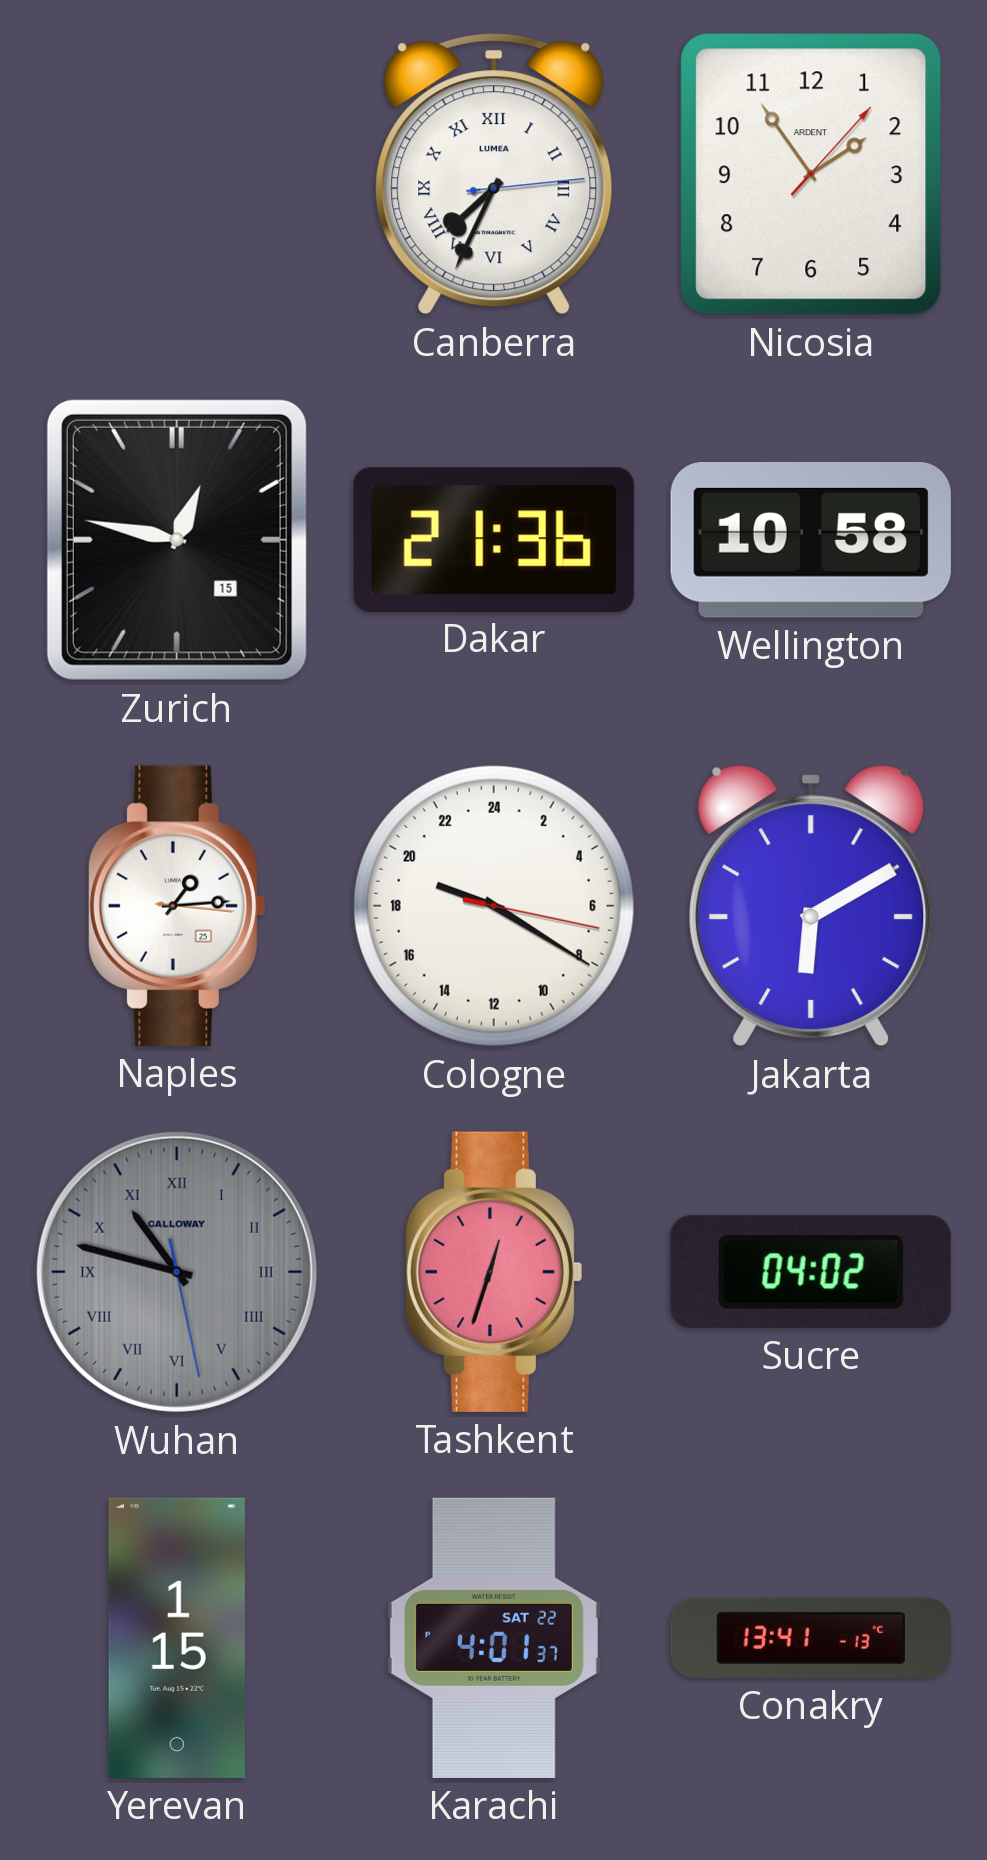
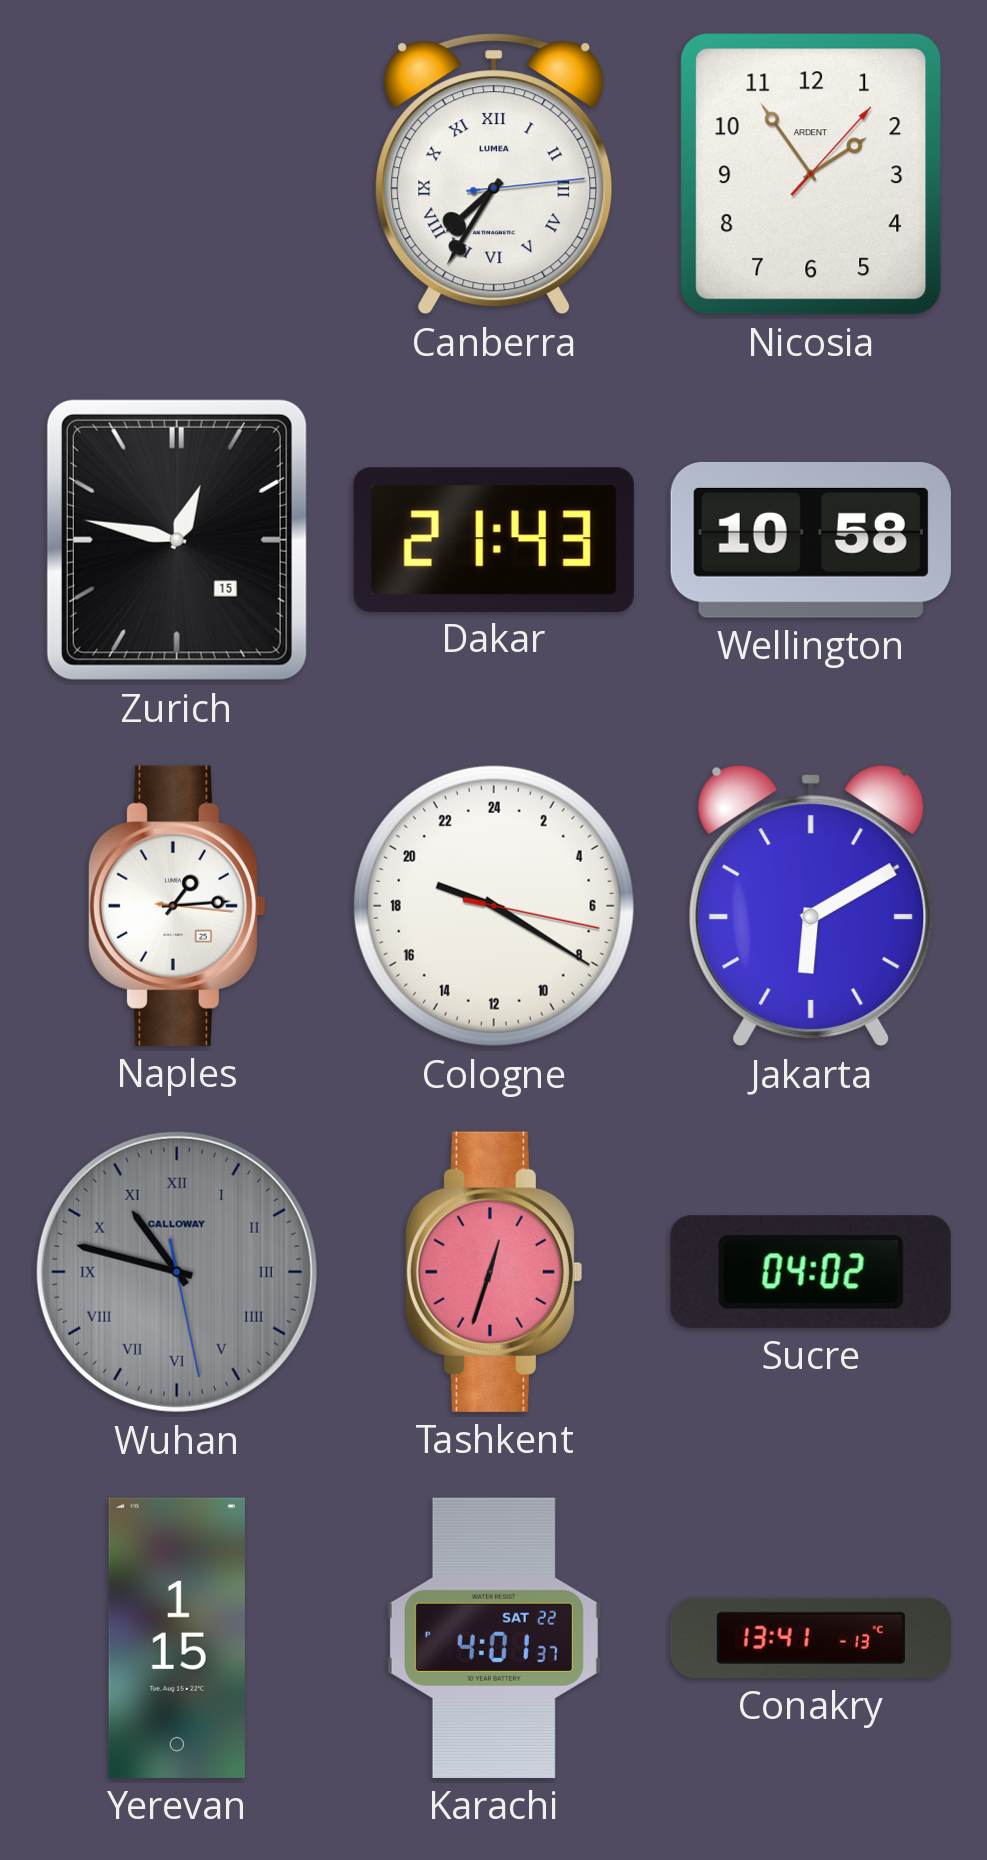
Canberra: 7:34 -> 7:35 (494, 174)
Dakar: 21:36 -> 21:43 (494, 539)
